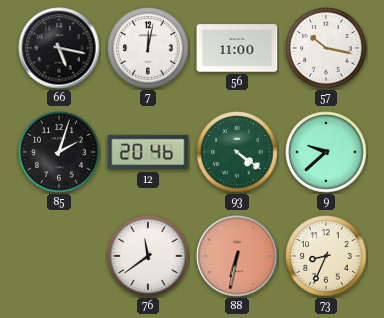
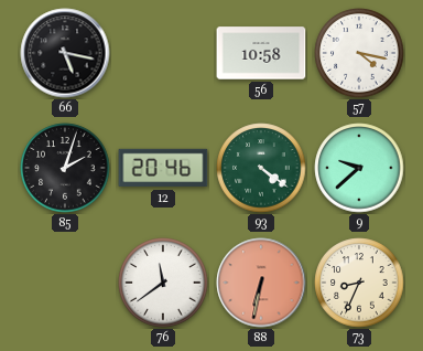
7: 12:02 -> none (148, 48)
56: 11:00 -> 10:58 (261, 53)
57: 10:17 -> 4:17 (359, 53)
